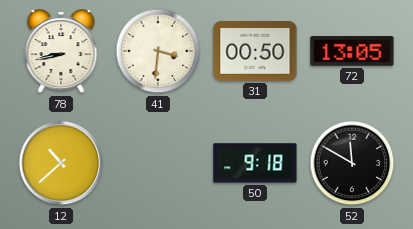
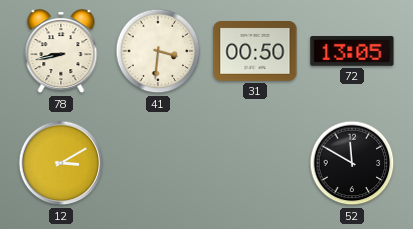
12: 10:38 -> 3:10 (61, 163)
50: 9:18 -> none (255, 163)
